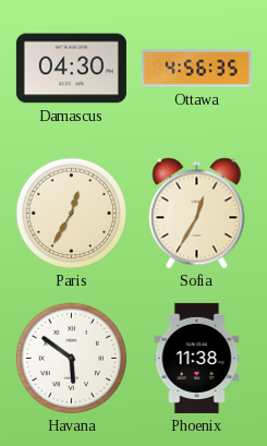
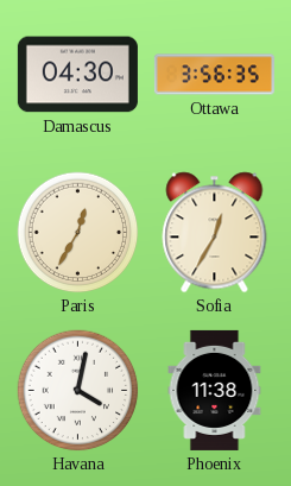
Ottawa: 4:56 -> 3:56 (214, 75)
Havana: 5:51 -> 4:02 (78, 391)
